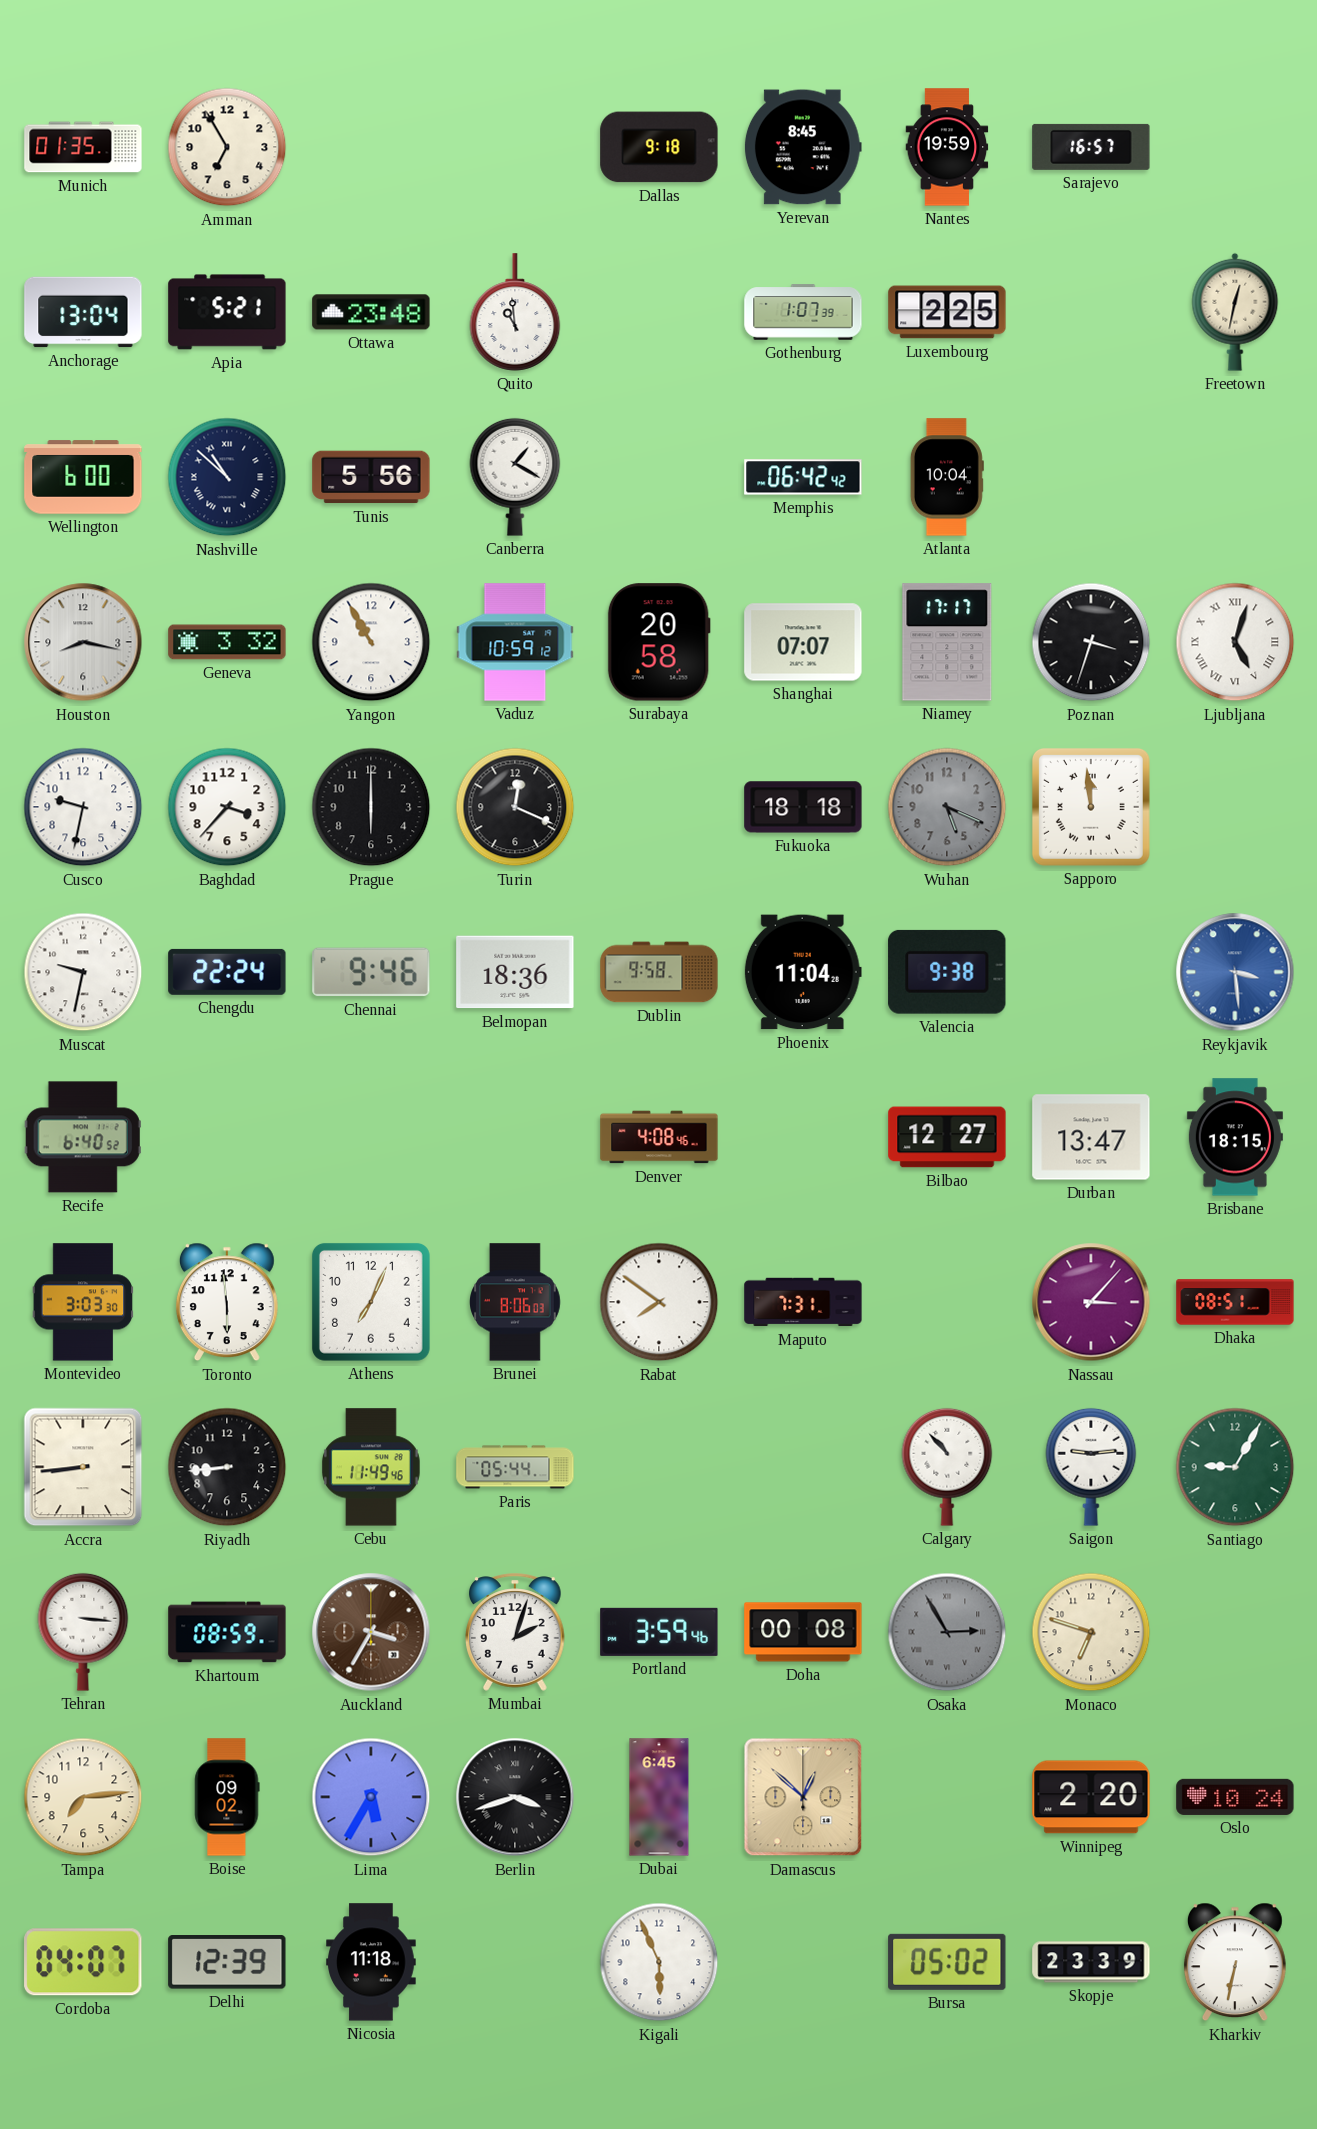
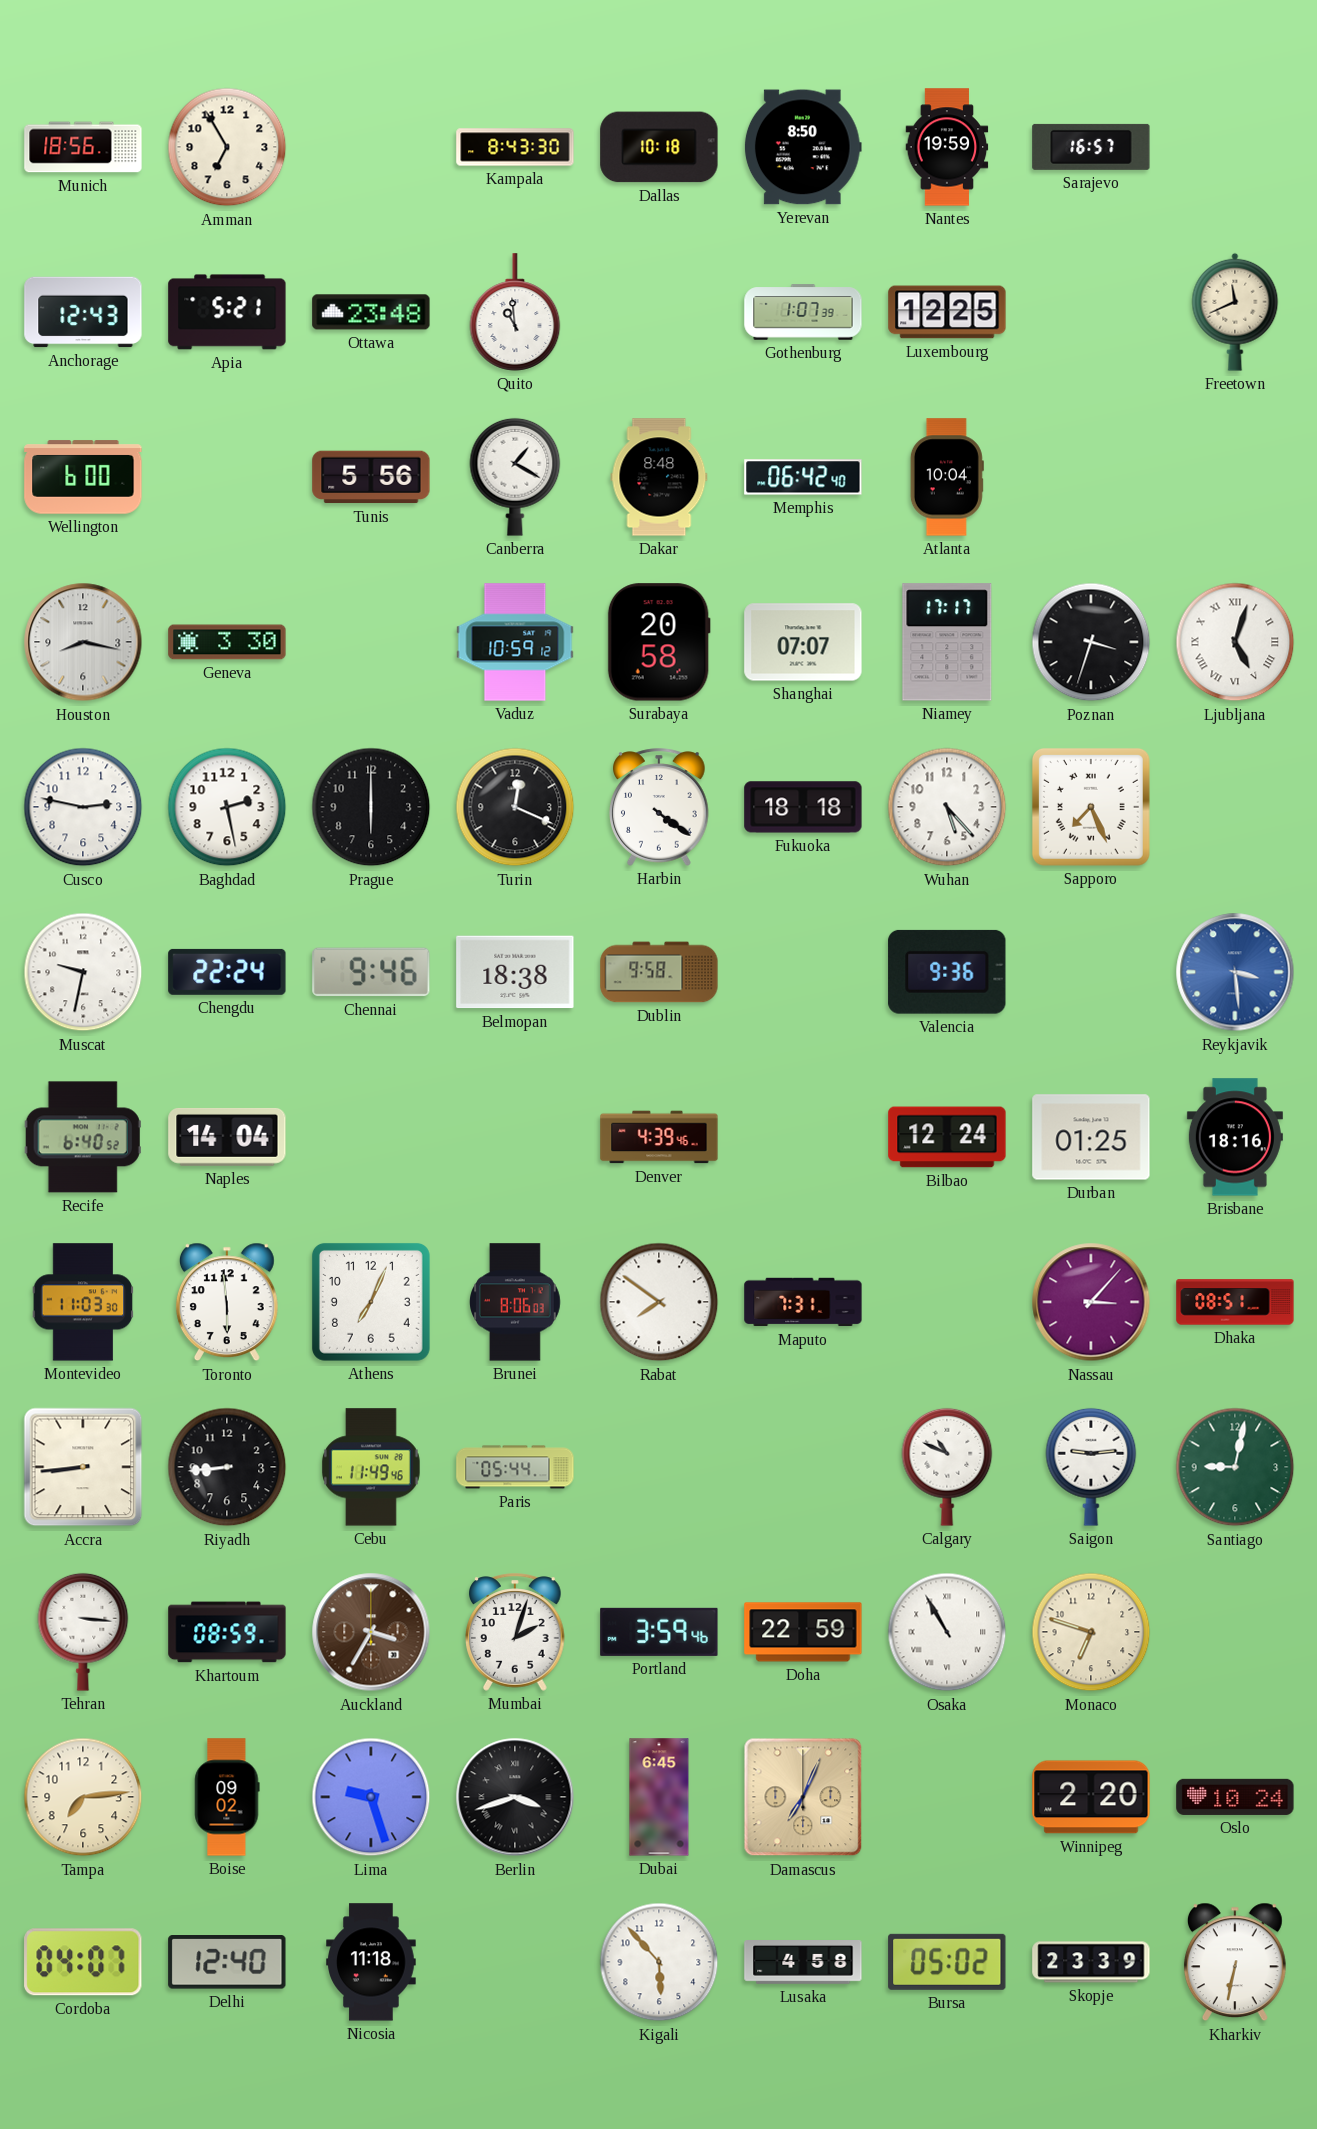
Munich: 01:35 -> 18:56 (83, 147)
Kampala: none -> 8:43 (515, 147)
Dallas: 9:18 -> 10:18 (659, 147)
Yerevan: 8:45 -> 8:50 (803, 147)
Anchorage: 13:04 -> 12:43 (83, 312)
Luxembourg: 2:25 -> 12:25 (947, 312)
Freetown: 12:32 -> 11:41 (1235, 312)
Nashville: 10:52 -> none (227, 477)
Dakar: none -> 8:48 (659, 477)
Memphis: 06:42:42 -> 06:42:40 (803, 477)
Geneva: 3:32 -> 3:30 (227, 642)
Yangon: 10:55 -> none (371, 642)
Cusco: 9:32 -> 2:47 (83, 807)
Baghdad: 3:37 -> 2:28 (227, 807)
Harbin: none -> 4:21 (659, 807)
Wuhan: 5:19 -> 5:23 (947, 807)
Wuhan dial: grey -> white (947, 807)
Sapporo: 11:59 -> 7:26 (1091, 807)
Belmopan: 18:36 -> 18:38 (515, 972)
Phoenix: 11:04 -> none (803, 972)
Valencia: 9:38 -> 9:36 (947, 972)
Naples: none -> 14:04 (227, 1137)
Denver: 4:08 -> 4:39 (659, 1137)
Bilbao: 12:27 -> 12:24 (947, 1137)
Durban: 13:47 -> 01:25 (1091, 1137)
Brisbane: 18:15 -> 18:16 (1235, 1137)
Montevideo: 3:03 -> 11:03 (83, 1302)
Calgary: 10:53 -> 10:49 (947, 1467)
Santiago: 9:05 -> 9:02 (1235, 1467)
Doha: 00:08 -> 22:59 (803, 1632)
Osaka: 2:55 -> 10:55 (947, 1632)
Osaka dial: grey -> white (947, 1632)
Lima: 5:35 -> 9:27 (371, 1797)
Damascus: 12:52 -> 7:04 (803, 1797)
Delhi: 12:39 -> 12:40 (227, 1963)
Kigali: 5:56 -> 5:53 (659, 1962)
Lusaka: none -> 4:58 (803, 1963)
